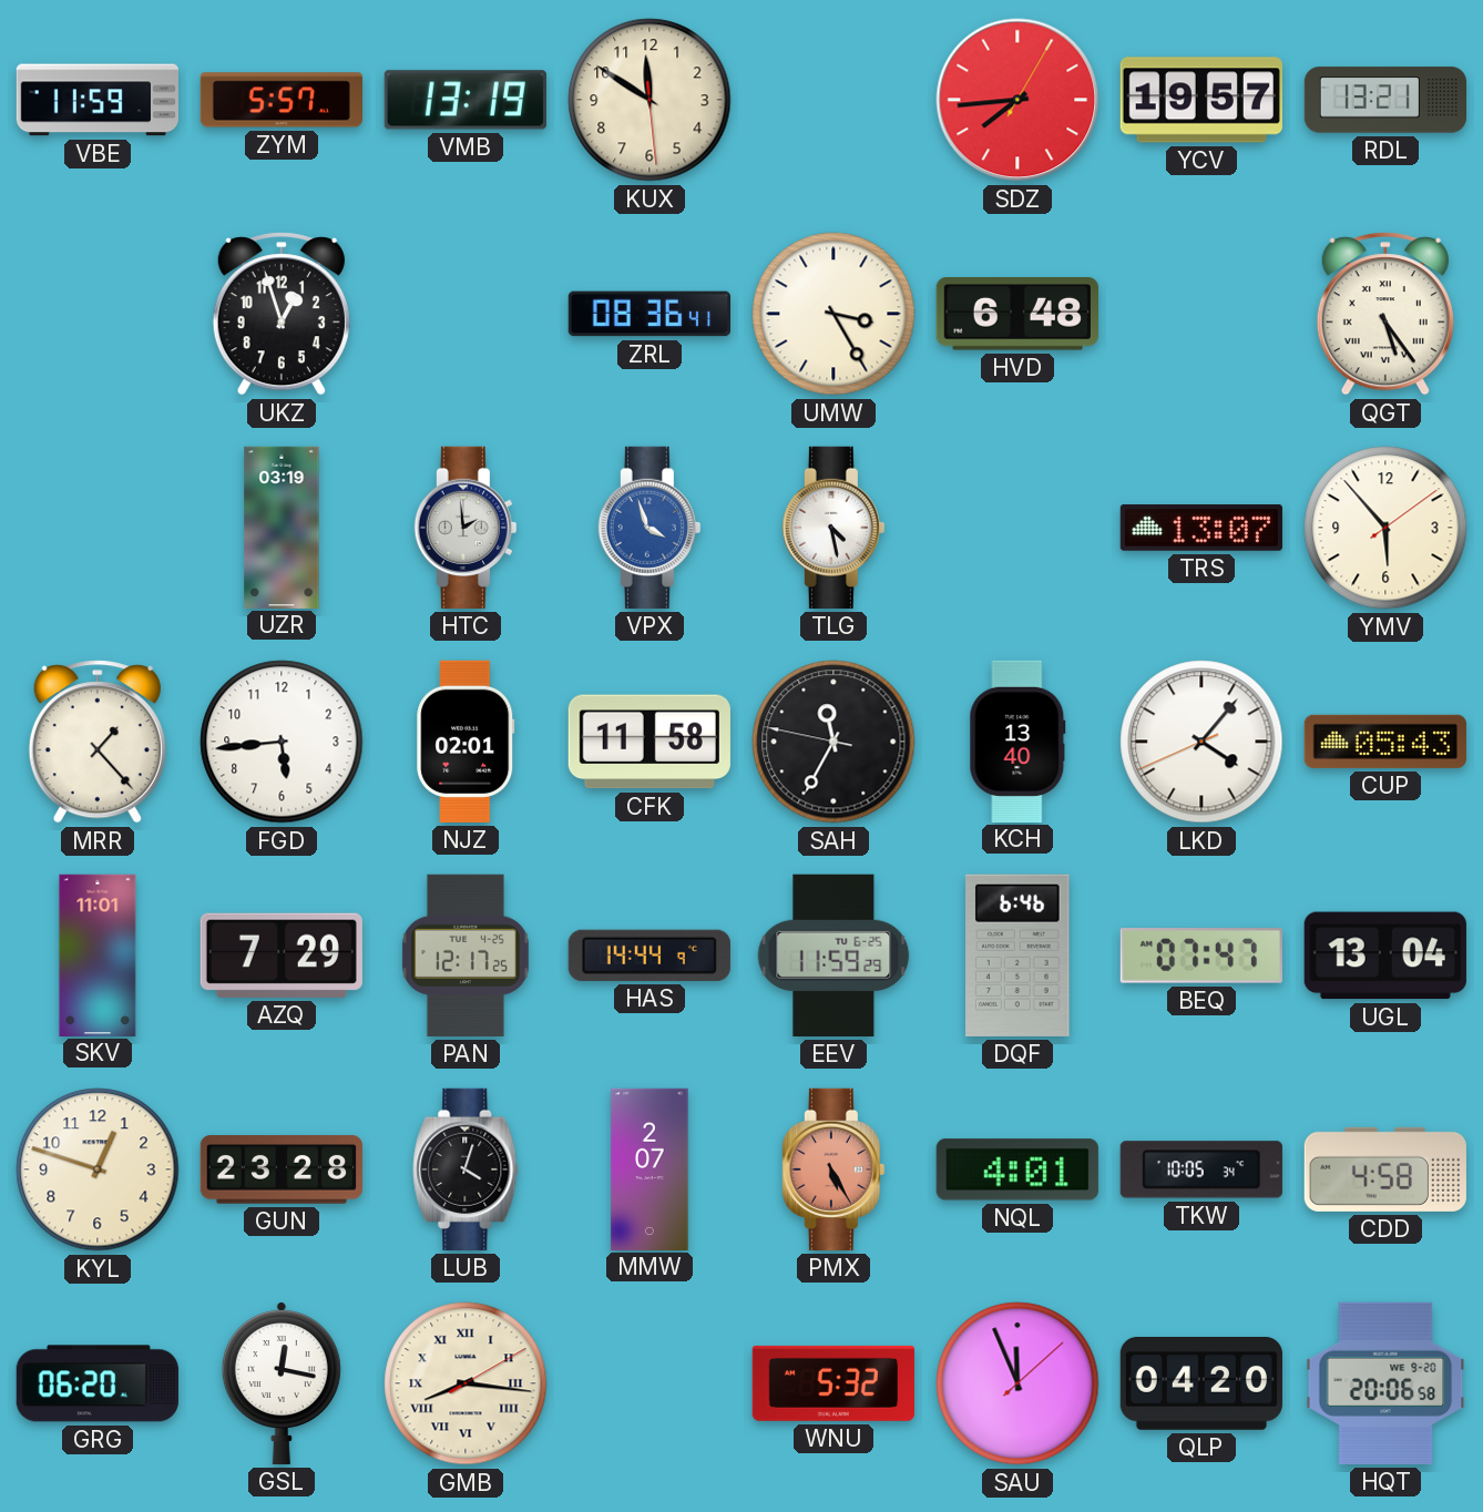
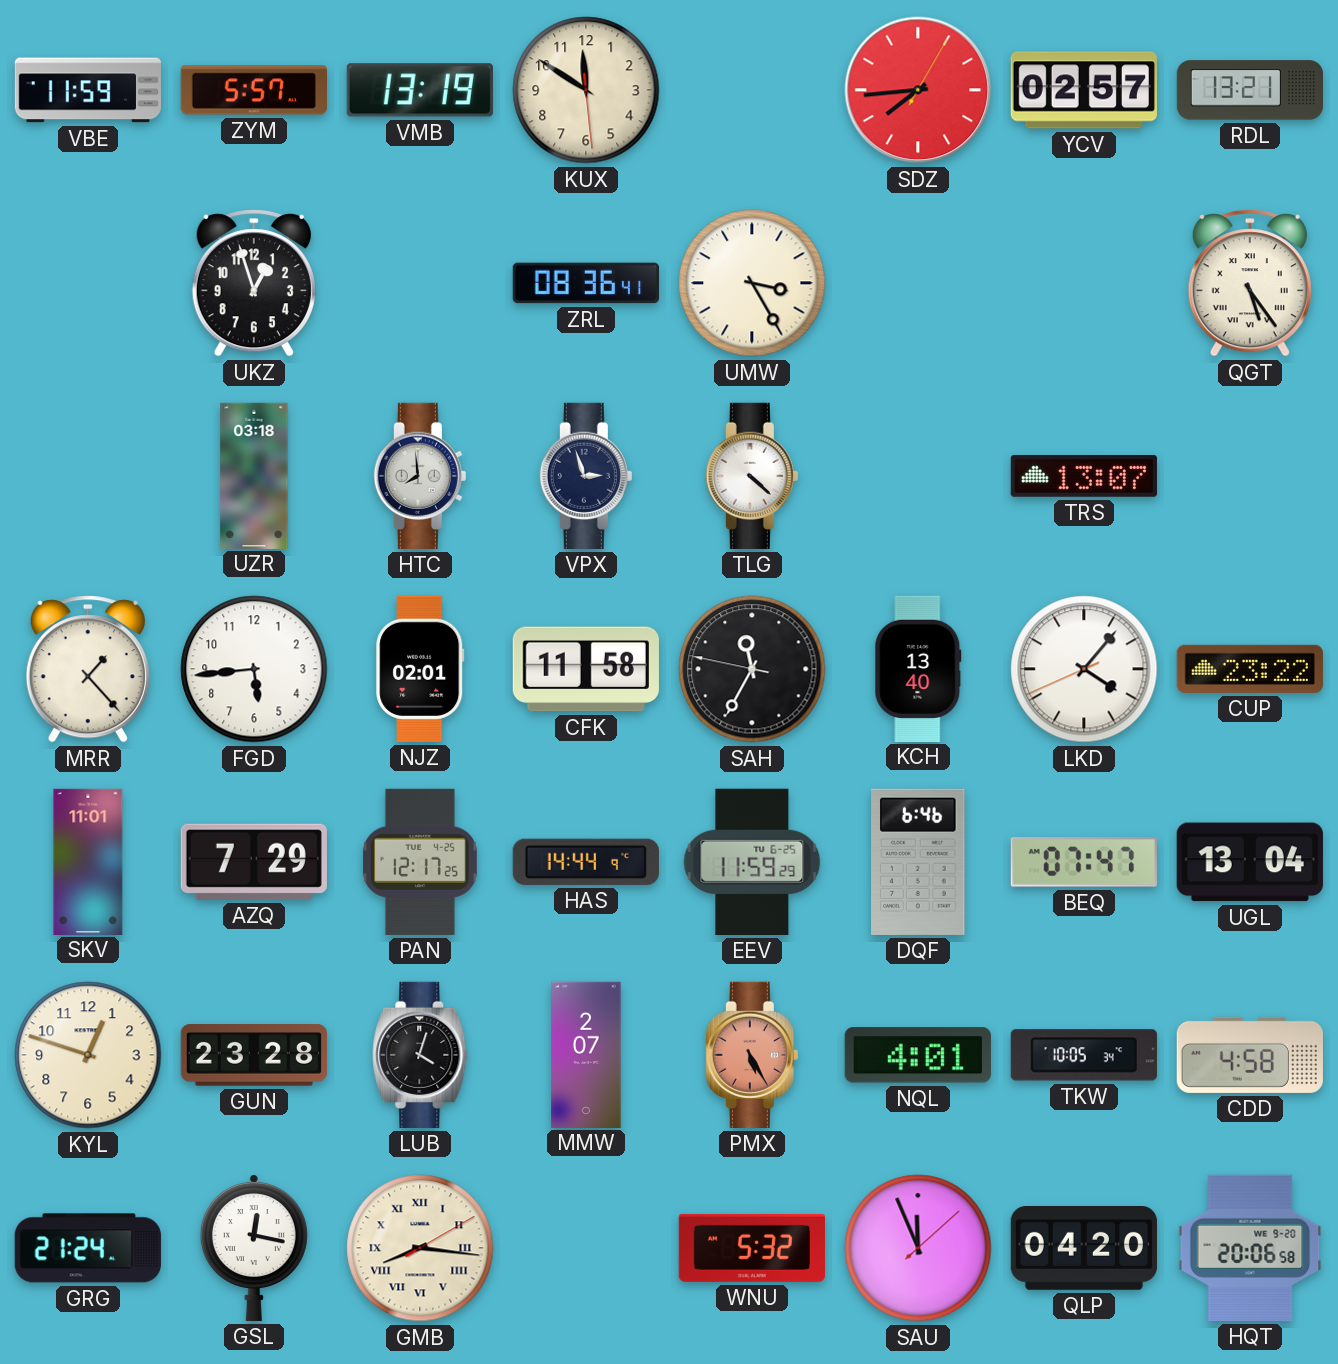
YCV: 19:57 -> 02:57 (1084, 90)
HVD: 6:48 -> none (1017, 314)
UZR: 03:19 -> 03:18 (254, 475)
HTC: 1:59 -> 7:59 (420, 476)
VPX: 3:57 -> 2:57 (586, 476)
VPX dial: blue -> navy (586, 476)
TLG: 4:28 -> 4:22 (752, 476)
YMV: 5:53 -> none (1385, 528)
CUP: 05:43 -> 23:22 (1250, 669)
GRG: 06:20 -> 21:24 (88, 1248)
